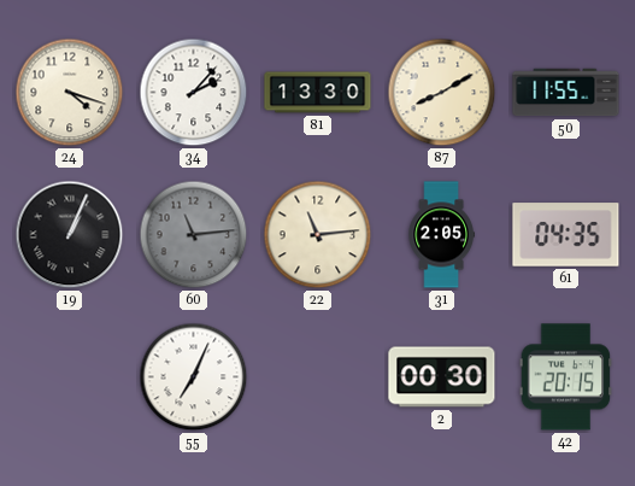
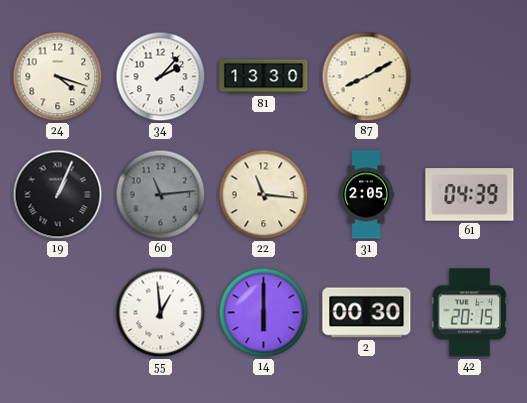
50: 11:55 -> none (566, 93)
22: 11:14 -> 11:16 (264, 195)
61: 04:35 -> 04:39 (470, 195)
55: 7:04 -> 12:59 (161, 313)
14: none -> 6:00 (264, 313)
